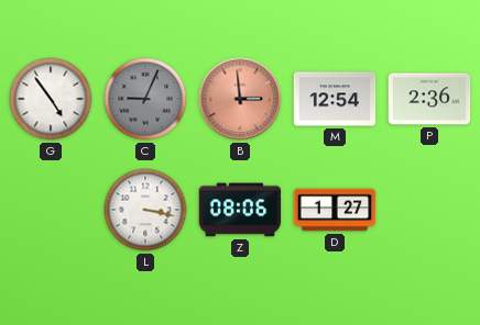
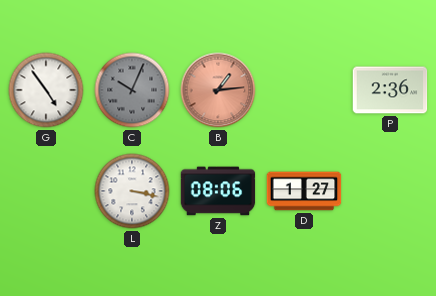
C: 9:04 -> 10:04 (132, 90)
B: 2:59 -> 1:14 (218, 90)
M: 12:54 -> none (335, 99)
